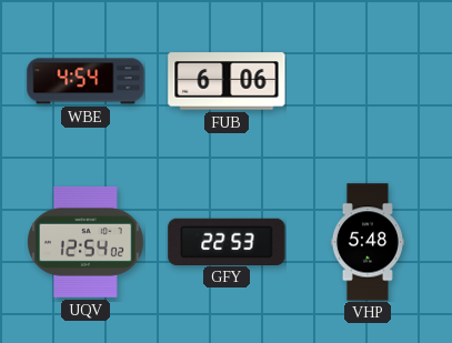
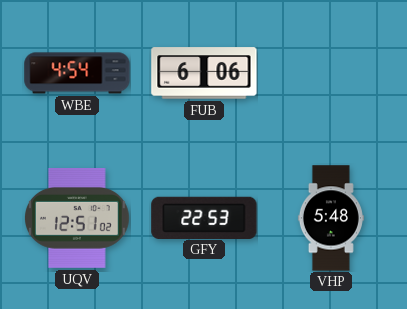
UQV: 12:54 -> 12:51 (78, 219)
